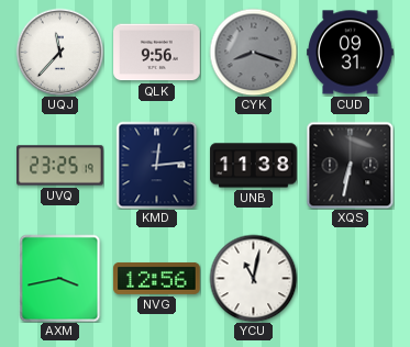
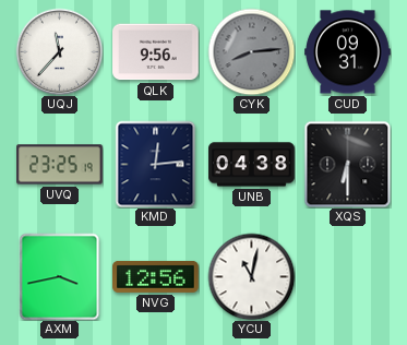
CYK: 8:18 -> 8:14 (251, 51)
UNB: 11:38 -> 04:38 (252, 165)
XQS: 6:32 -> 6:30 (347, 164)
